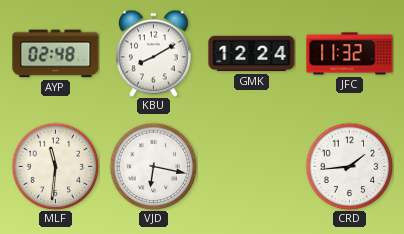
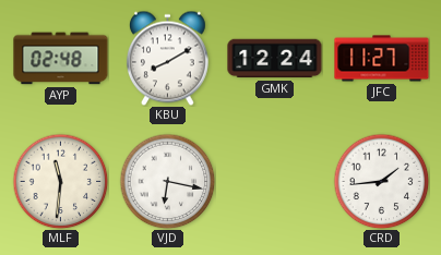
JFC: 11:32 -> 11:27 (382, 59)
